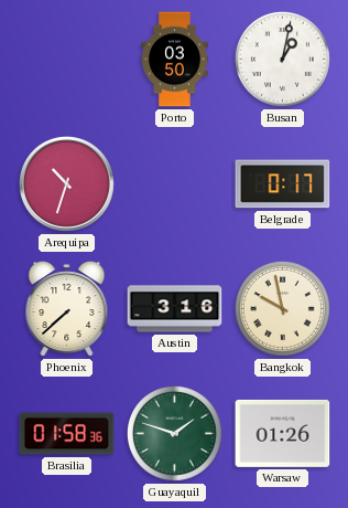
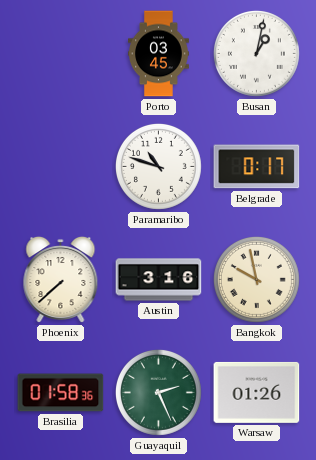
Porto: 03:50 -> 03:45 (159, 54)
Arequipa: 10:33 -> none (67, 184)
Paramaribo: none -> 10:48 (158, 166)
Guayaquil: 1:48 -> 2:26 (158, 392)
